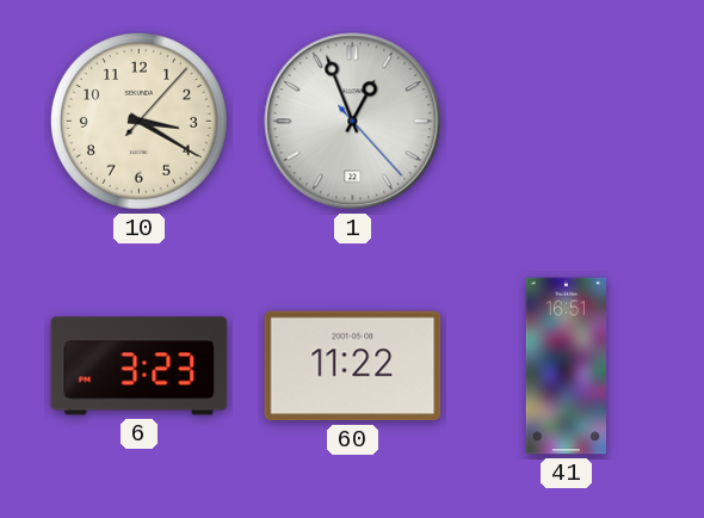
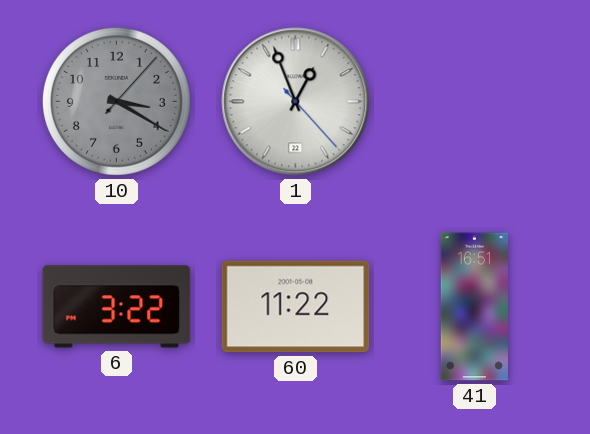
10 dial: cream -> grey (116, 101)
6: 3:23 -> 3:22 (117, 307)
